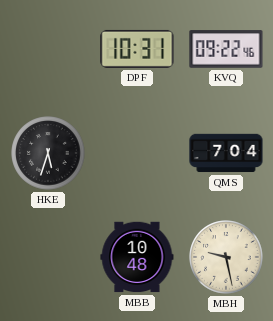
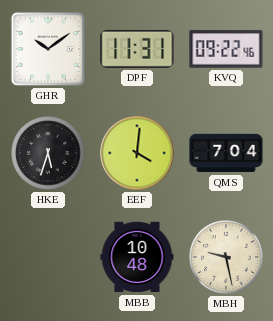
GHR: none -> 10:09 (48, 49)
DPF: 10:31 -> 11:31 (137, 49)
EEF: none -> 4:01 (137, 153)
